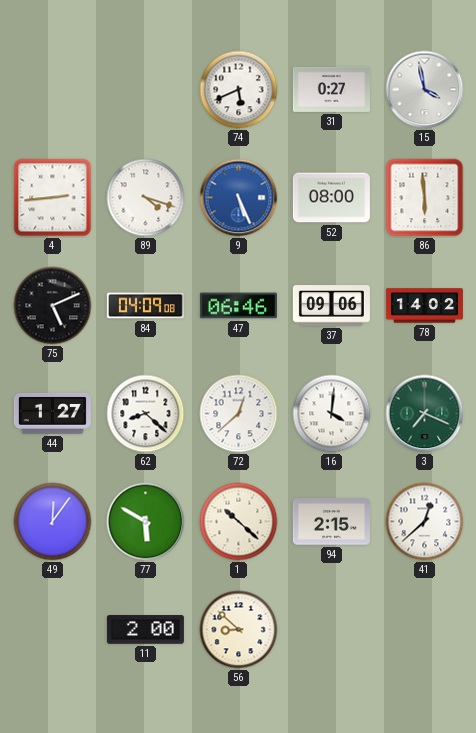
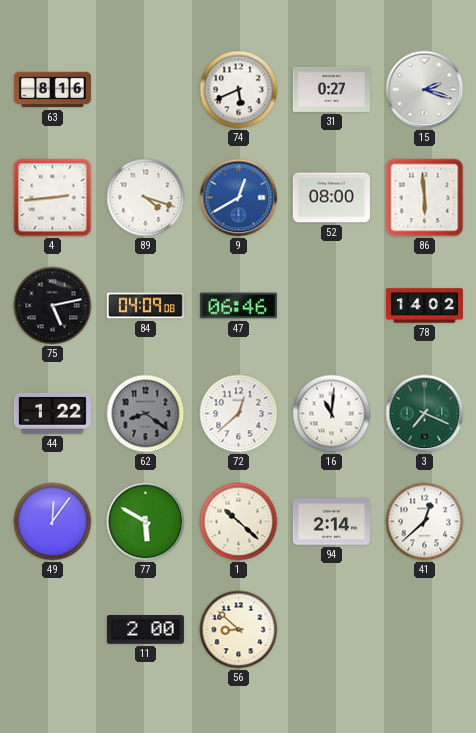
63: none -> 8:16 (52, 90)
15: 3:58 -> 2:18 (425, 90)
9: 5:26 -> 12:40 (239, 198)
75: 5:11 -> 5:13 (53, 306)
37: 09:06 -> none (331, 306)
44: 1:27 -> 1:22 (52, 414)
62: 8:22 -> 8:21 (146, 414)
62 dial: white -> grey (146, 414)
16: 4:01 -> 11:01 (332, 414)
94: 2:15 -> 2:14 (331, 522)
